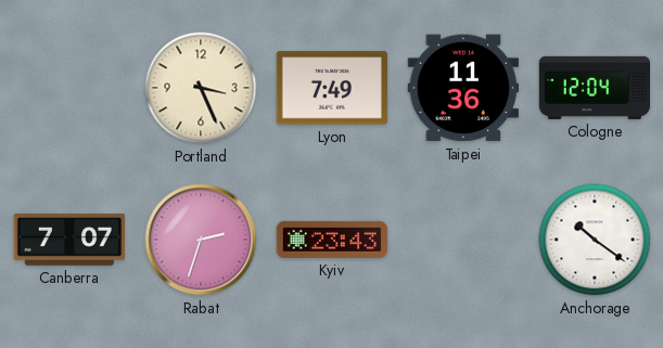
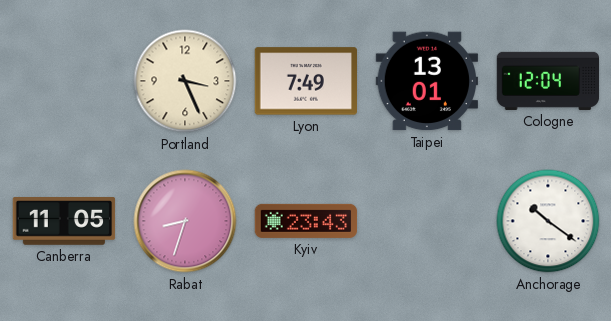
Taipei: 11:36 -> 13:01 (426, 81)
Canberra: 7:07 -> 11:05 (64, 221)
Rabat: 2:33 -> 8:33 (185, 221)
